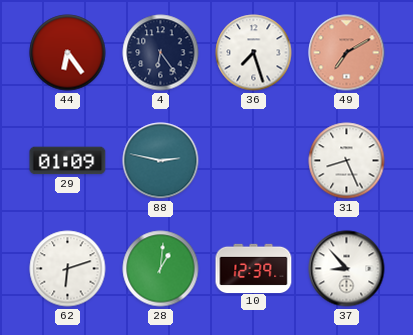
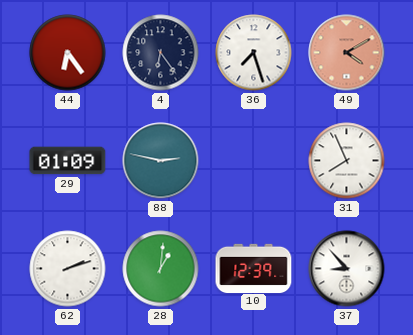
49: 7:10 -> 4:10 (347, 53)
31: 8:26 -> 7:56 (347, 161)
62: 6:12 -> 2:12 (68, 269)
